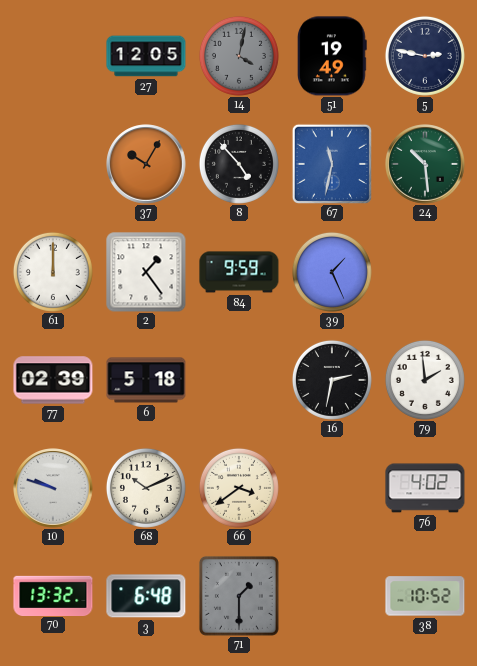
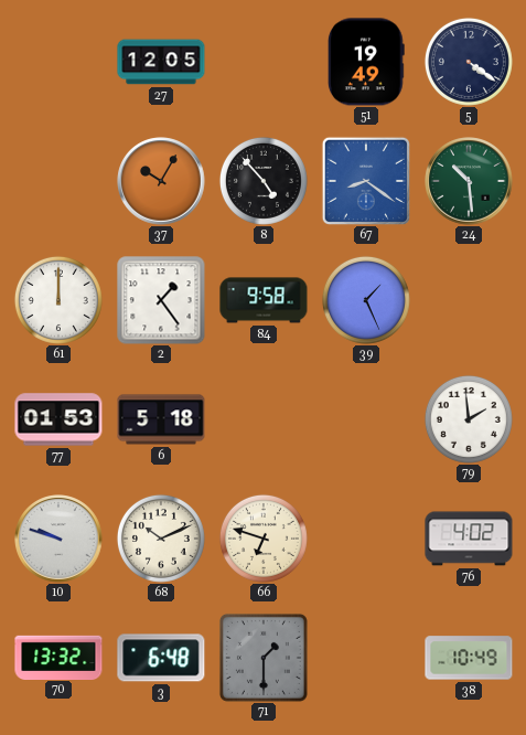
14: 4:02 -> none (239, 56)
5: 2:47 -> 4:21 (469, 62)
67: 11:32 -> 8:21 (366, 181)
84: 9:59 -> 9:58 (264, 300)
77: 02:39 -> 01:53 (58, 419)
16: 2:32 -> none (332, 380)
66: 3:39 -> 6:48 (264, 539)
38: 10:52 -> 10:49 (469, 658)
